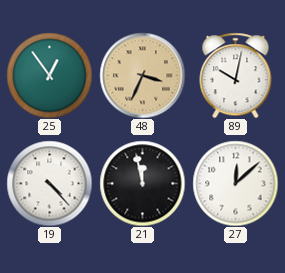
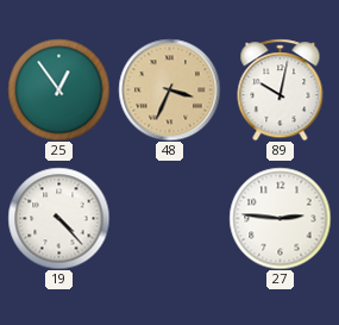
21: 11:58 -> none (142, 183)
27: 12:08 -> 2:46 (280, 218)
